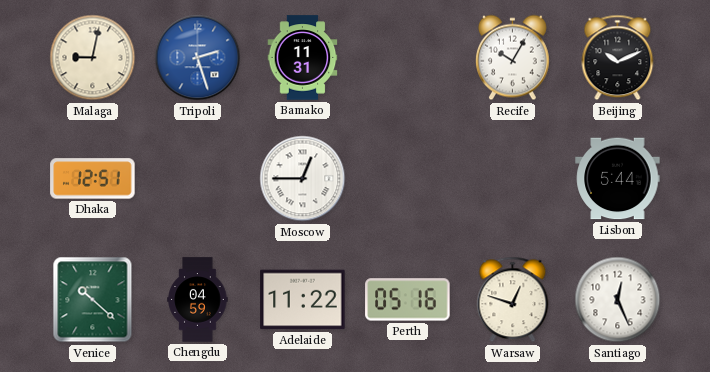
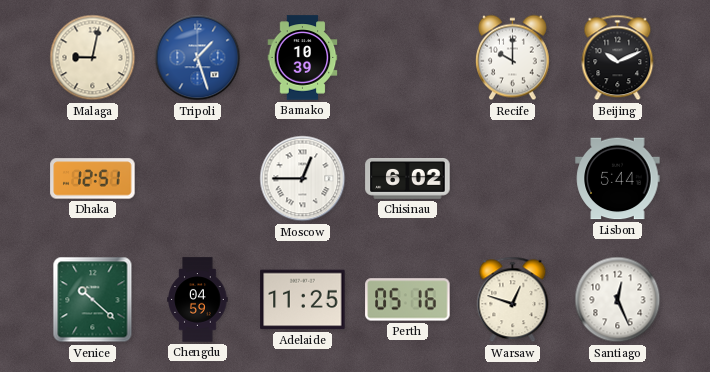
Tripoli: 2:27 -> 1:27 (198, 58)
Bamako: 11:31 -> 10:39 (303, 58)
Recife: 10:05 -> 10:00 (512, 58)
Chisinau: none -> 6:02 (408, 179)
Adelaide: 11:22 -> 11:25 (303, 300)
